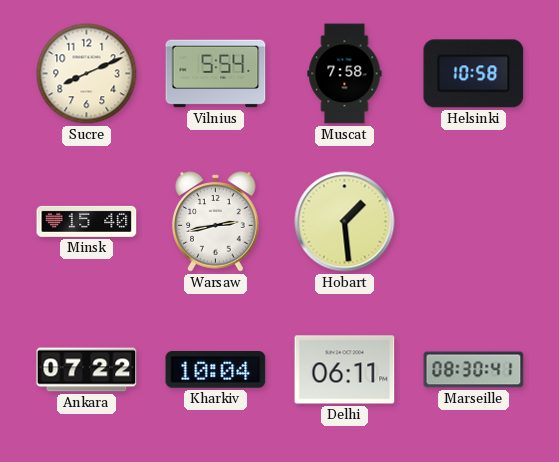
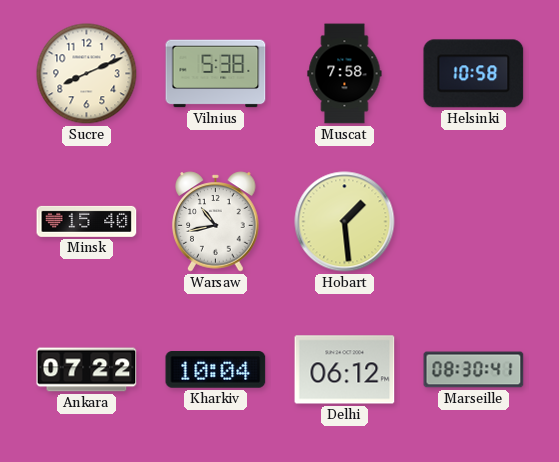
Vilnius: 5:54 -> 5:38 (216, 74)
Warsaw: 2:43 -> 10:43 (216, 222)
Delhi: 06:11 -> 06:12 (345, 370)
